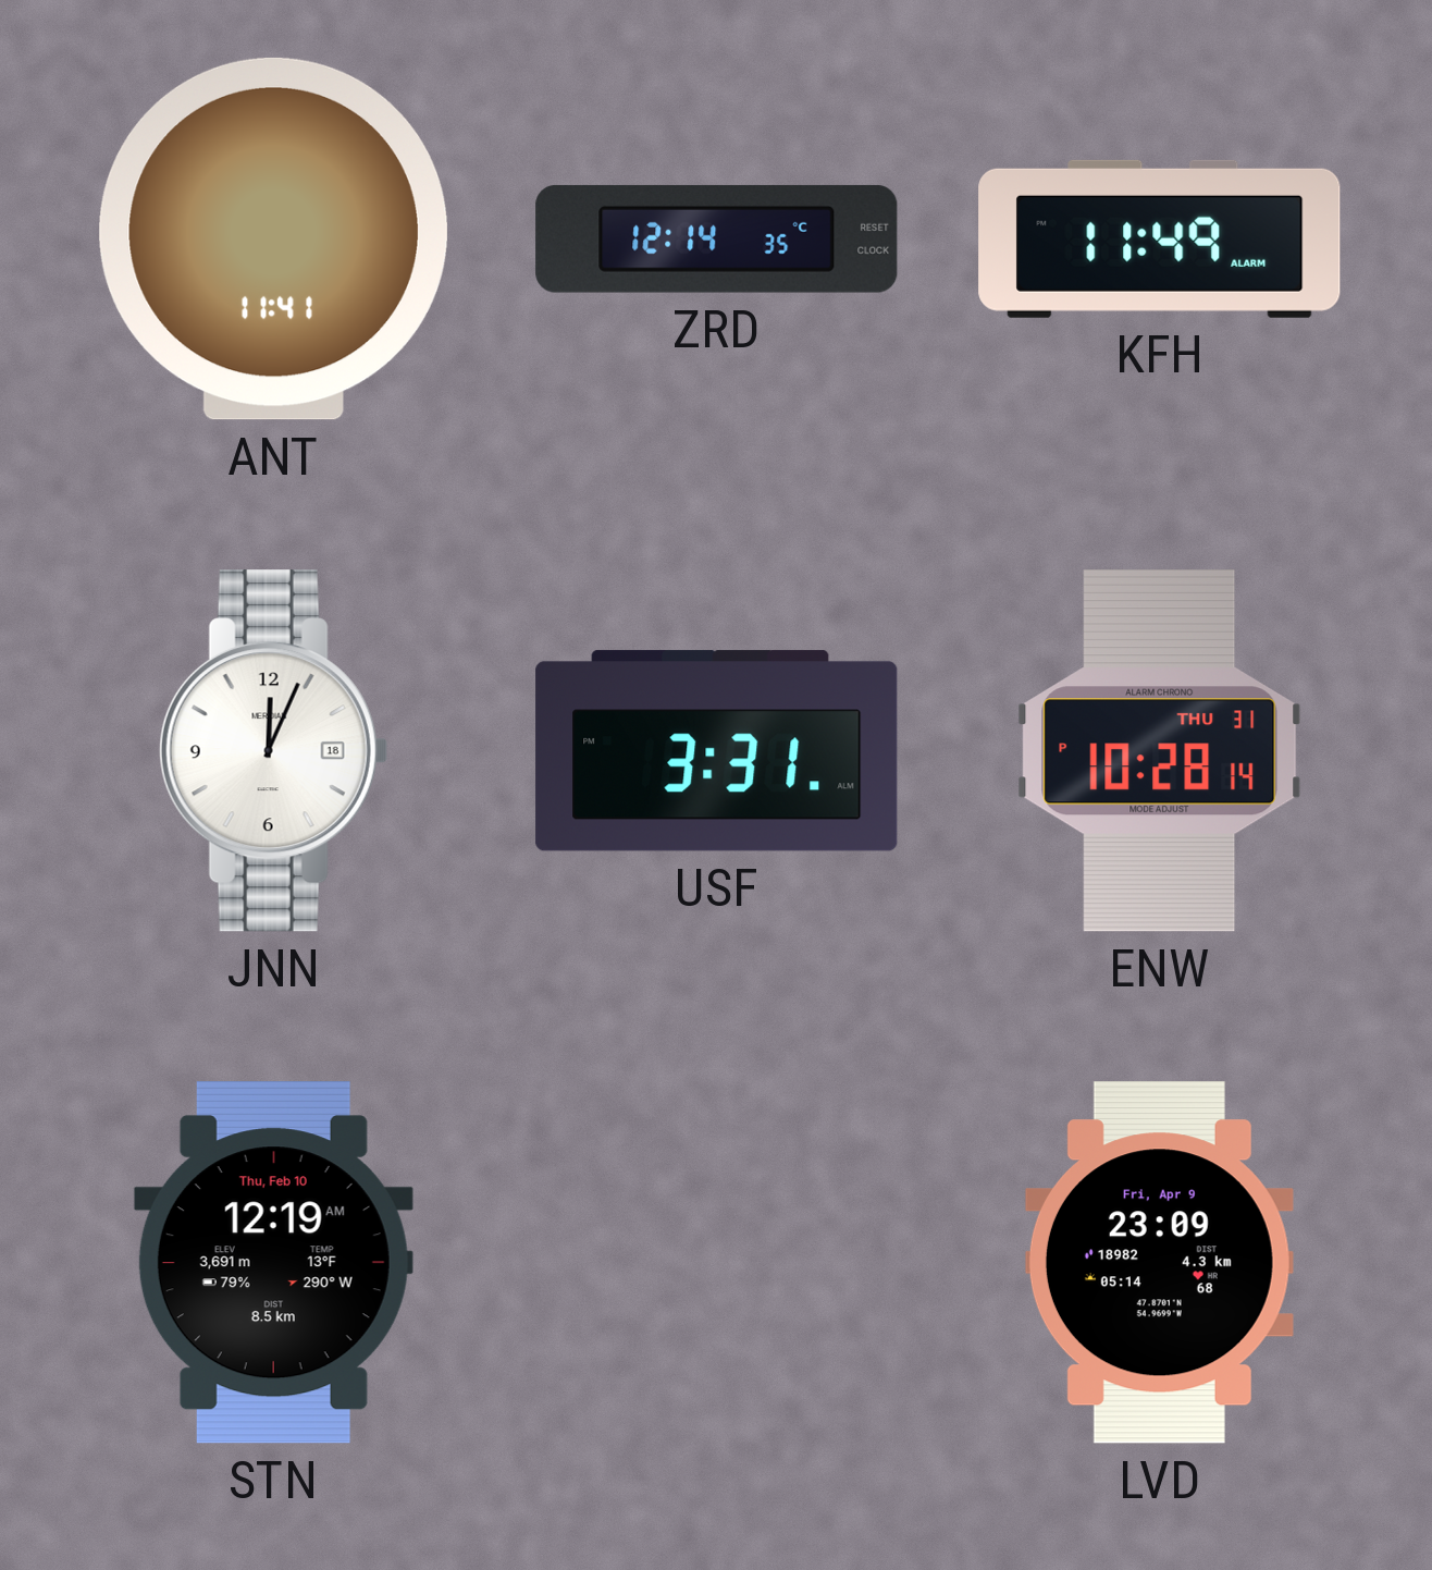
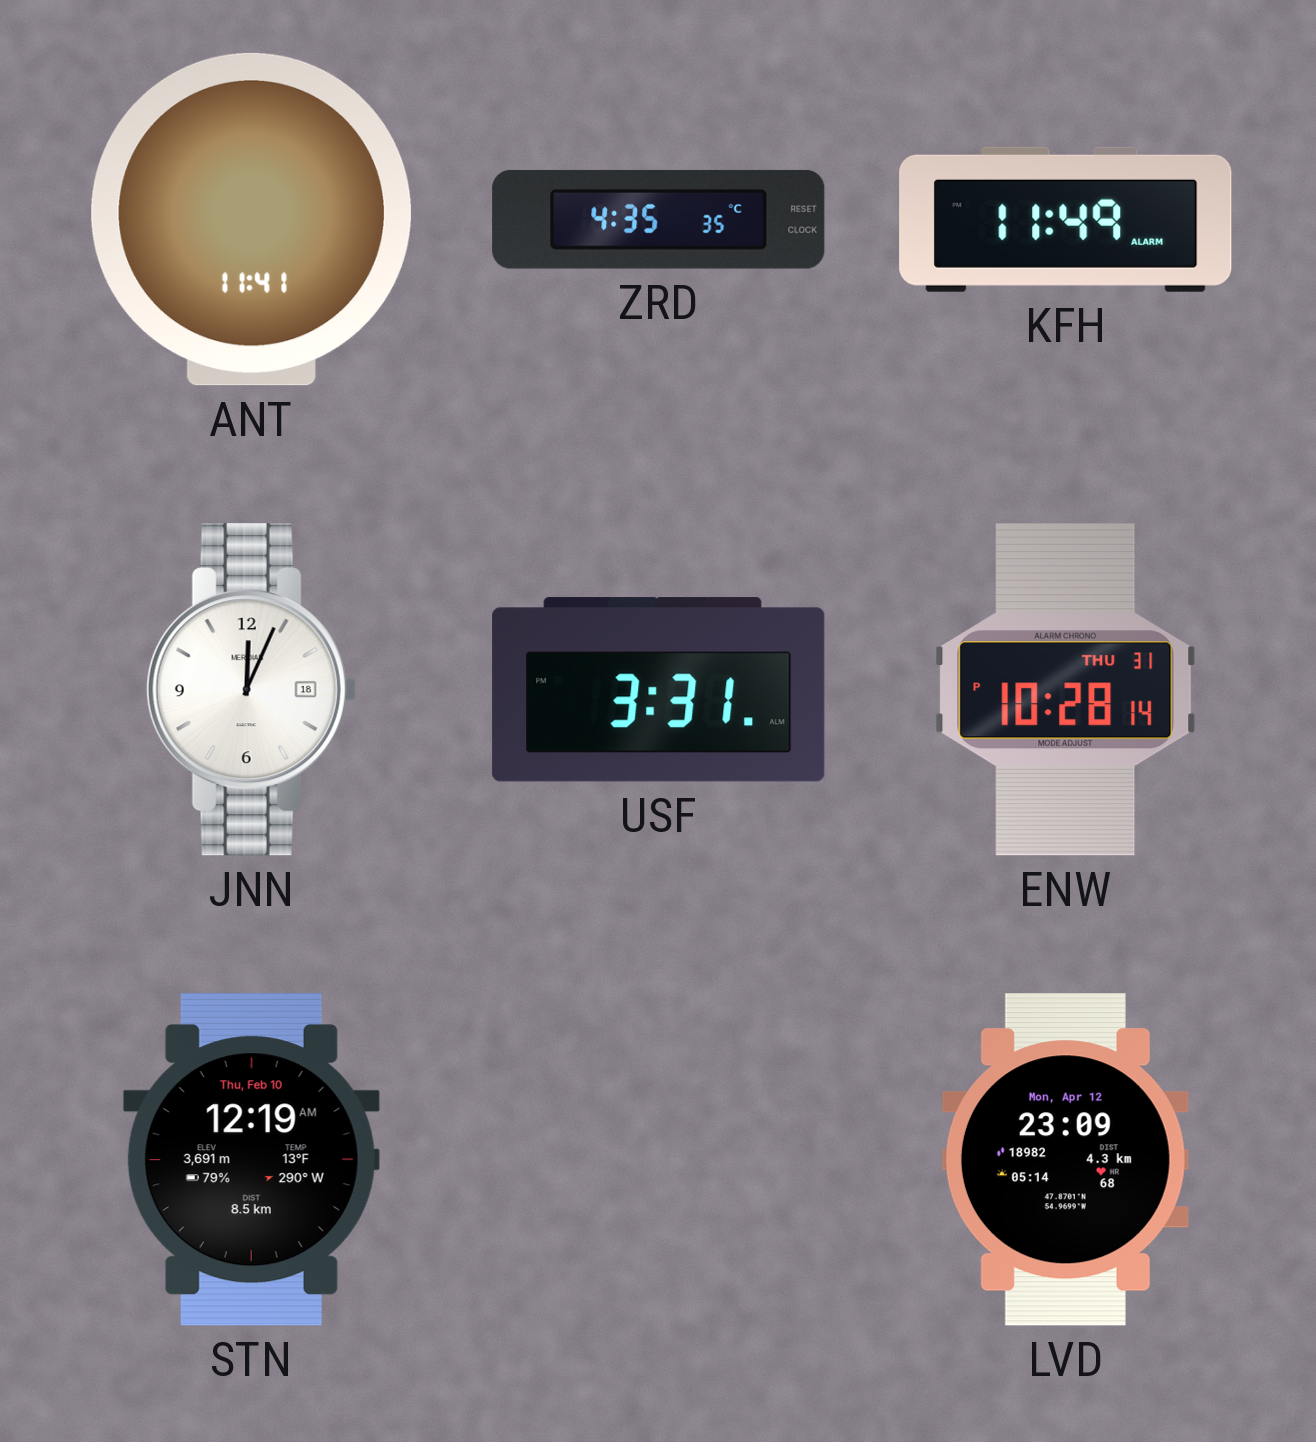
ZRD: 12:14 -> 4:35 (659, 219)
LVD date: Fri, Apr 9 -> Mon, Apr 12 (1065, 1160)
